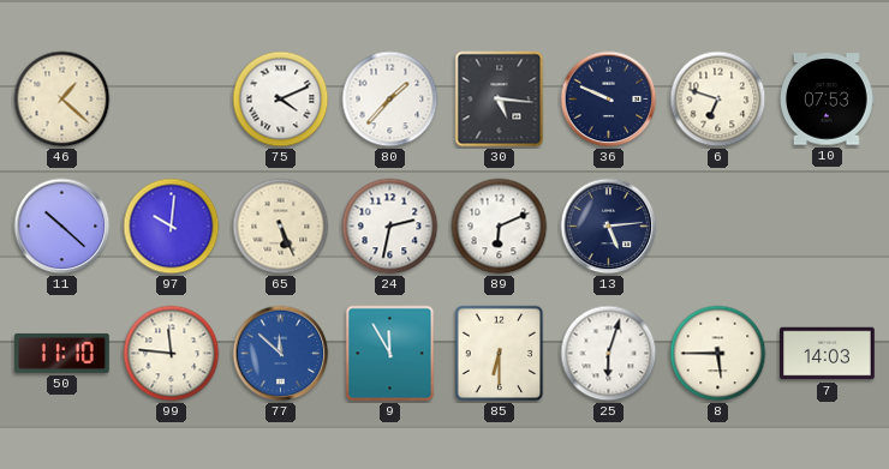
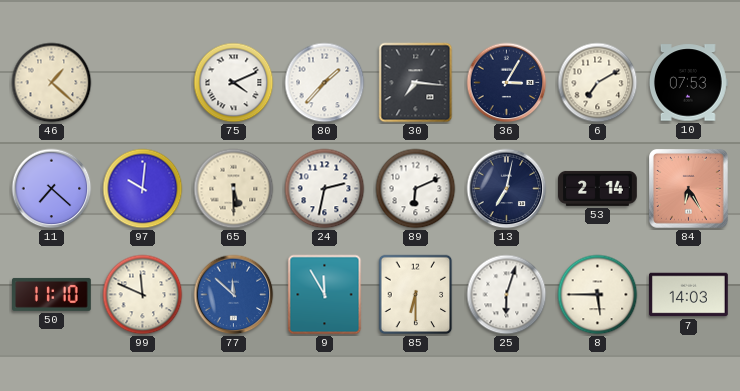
30: 5:16 -> 7:16 (416, 83)
36: 9:49 -> 3:05 (507, 83)
6: 6:48 -> 7:10 (598, 83)
11: 10:22 -> 7:22 (52, 189)
65: 5:26 -> 5:30 (234, 189)
13: 5:14 -> 7:02 (507, 189)
53: none -> 2:14 (598, 188)
84: none -> 6:25 (689, 189)
99: 11:46 -> 11:49 (143, 295)
